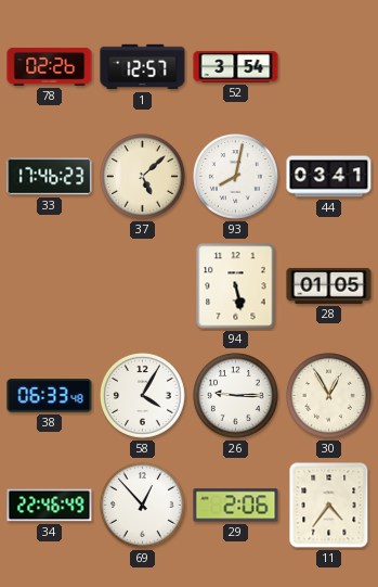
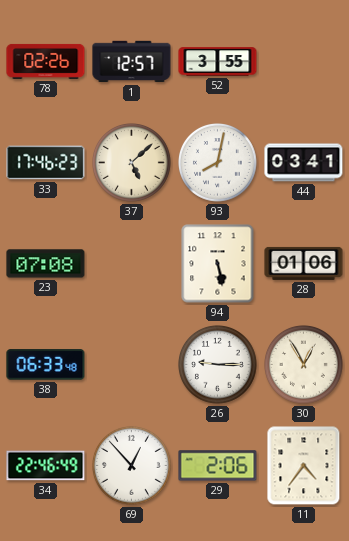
52: 3:54 -> 3:55 (218, 62)
23: none -> 07:08 (46, 264)
28: 01:05 -> 01:06 (304, 263)
58: 4:05 -> none (143, 396)
